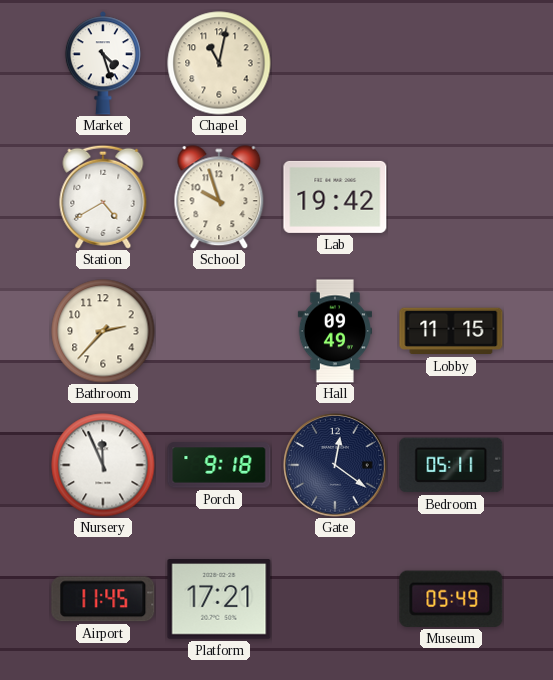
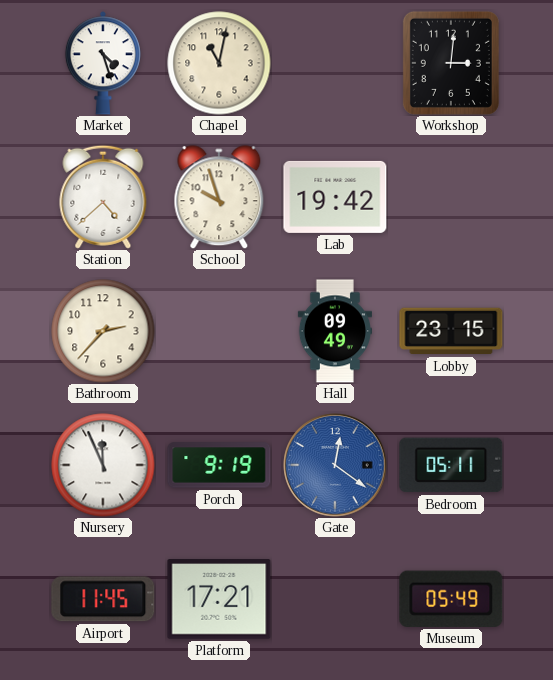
Workshop: none -> 3:01 (451, 63)
Station: 4:40 -> 4:38 (103, 197)
Lobby: 11:15 -> 23:15 (451, 331)
Porch: 9:18 -> 9:19 (219, 465)
Gate dial: navy -> blue (335, 465)
